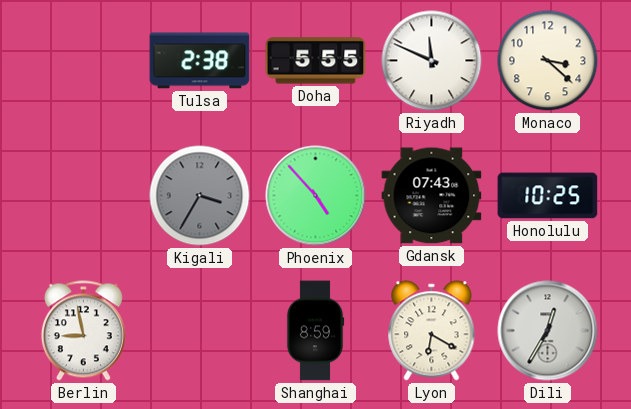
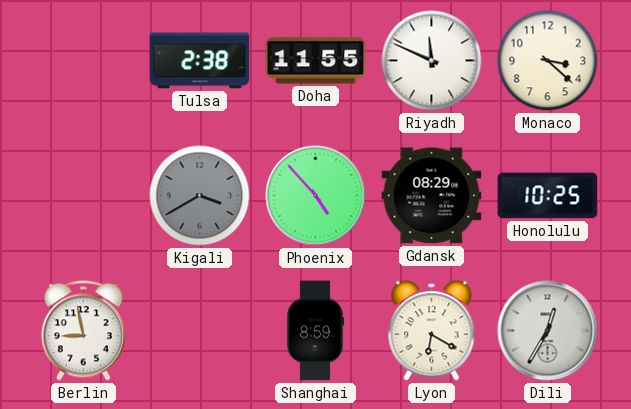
Doha: 5:55 -> 11:55 (316, 61)
Kigali: 3:35 -> 3:40 (200, 196)
Gdansk: 07:43 -> 08:29 (432, 196)
